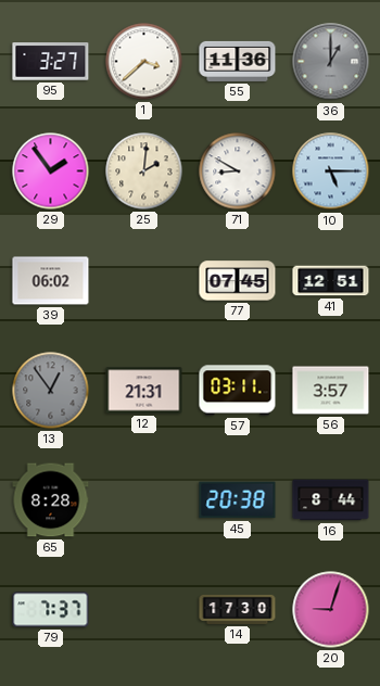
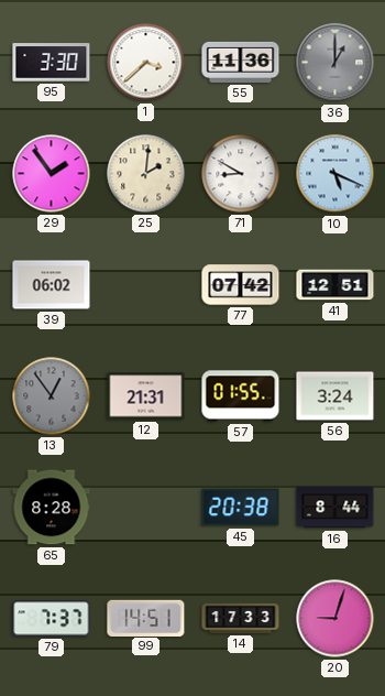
95: 3:27 -> 3:30 (52, 63)
10: 5:15 -> 5:19 (335, 174)
77: 07:45 -> 07:42 (241, 285)
57: 03:11 -> 01:55 (241, 396)
56: 3:57 -> 3:24 (335, 396)
99: none -> 14:51 (146, 618)
14: 17:30 -> 17:33 (241, 618)
